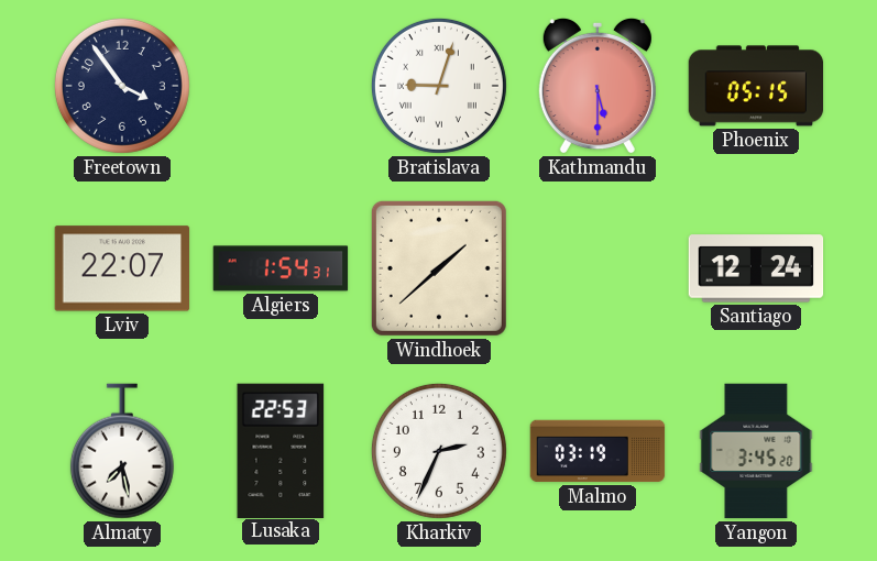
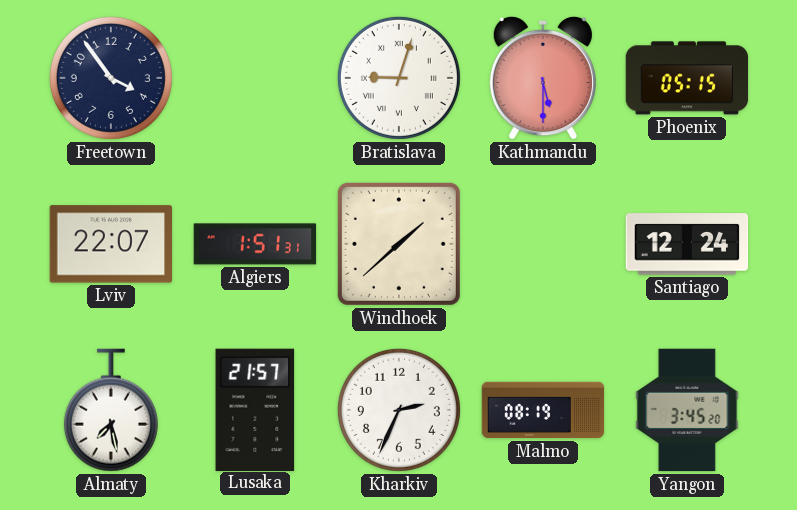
Algiers: 1:54 -> 1:51 (255, 244)
Lusaka: 22:53 -> 21:57 (255, 409)
Malmo: 03:19 -> 08:19 (543, 410)
